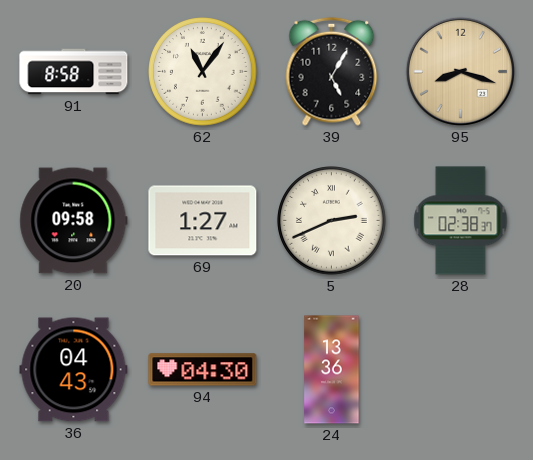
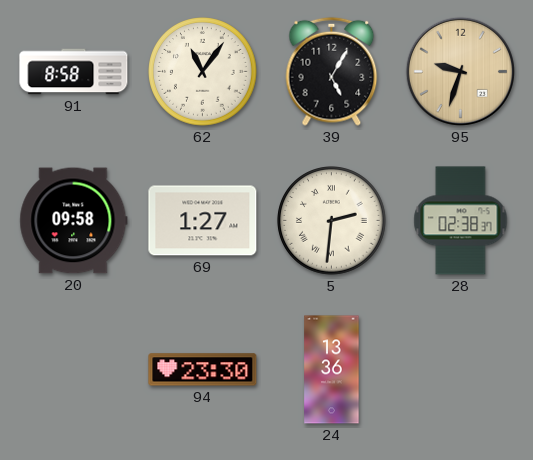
95: 8:18 -> 9:33 (460, 71)
5: 2:41 -> 2:31 (332, 221)
36: 04:43 -> none (74, 370)
94: 04:30 -> 23:30 (203, 370)
